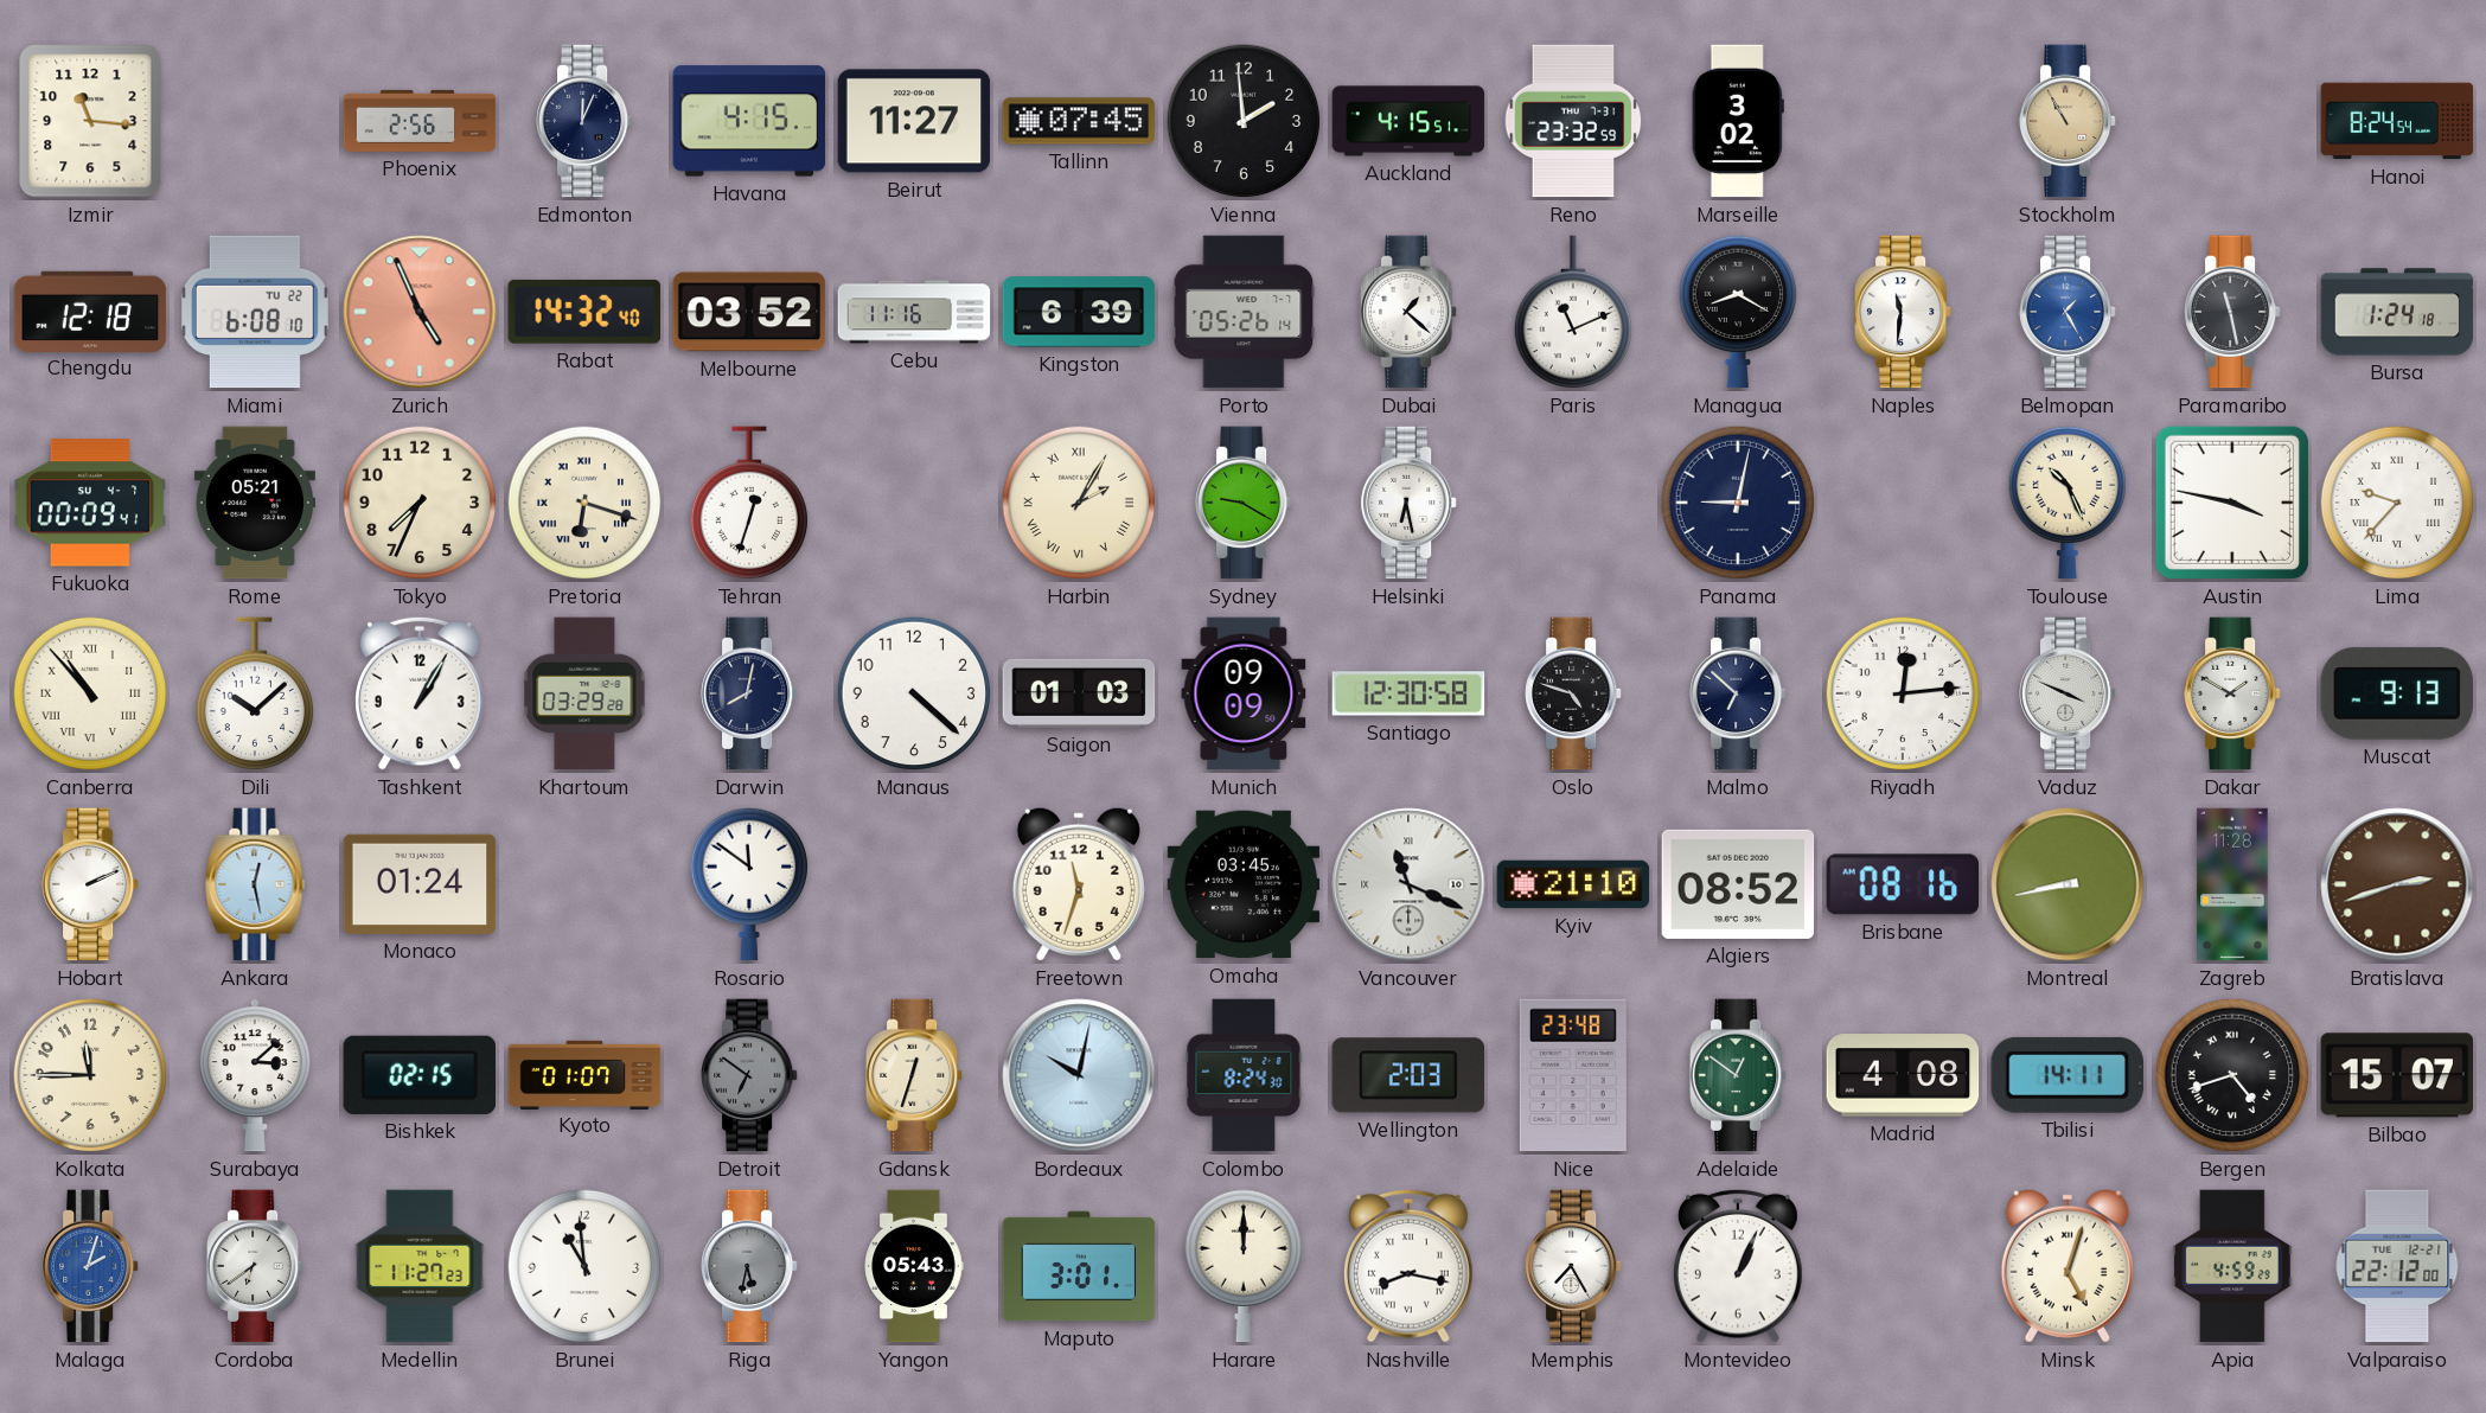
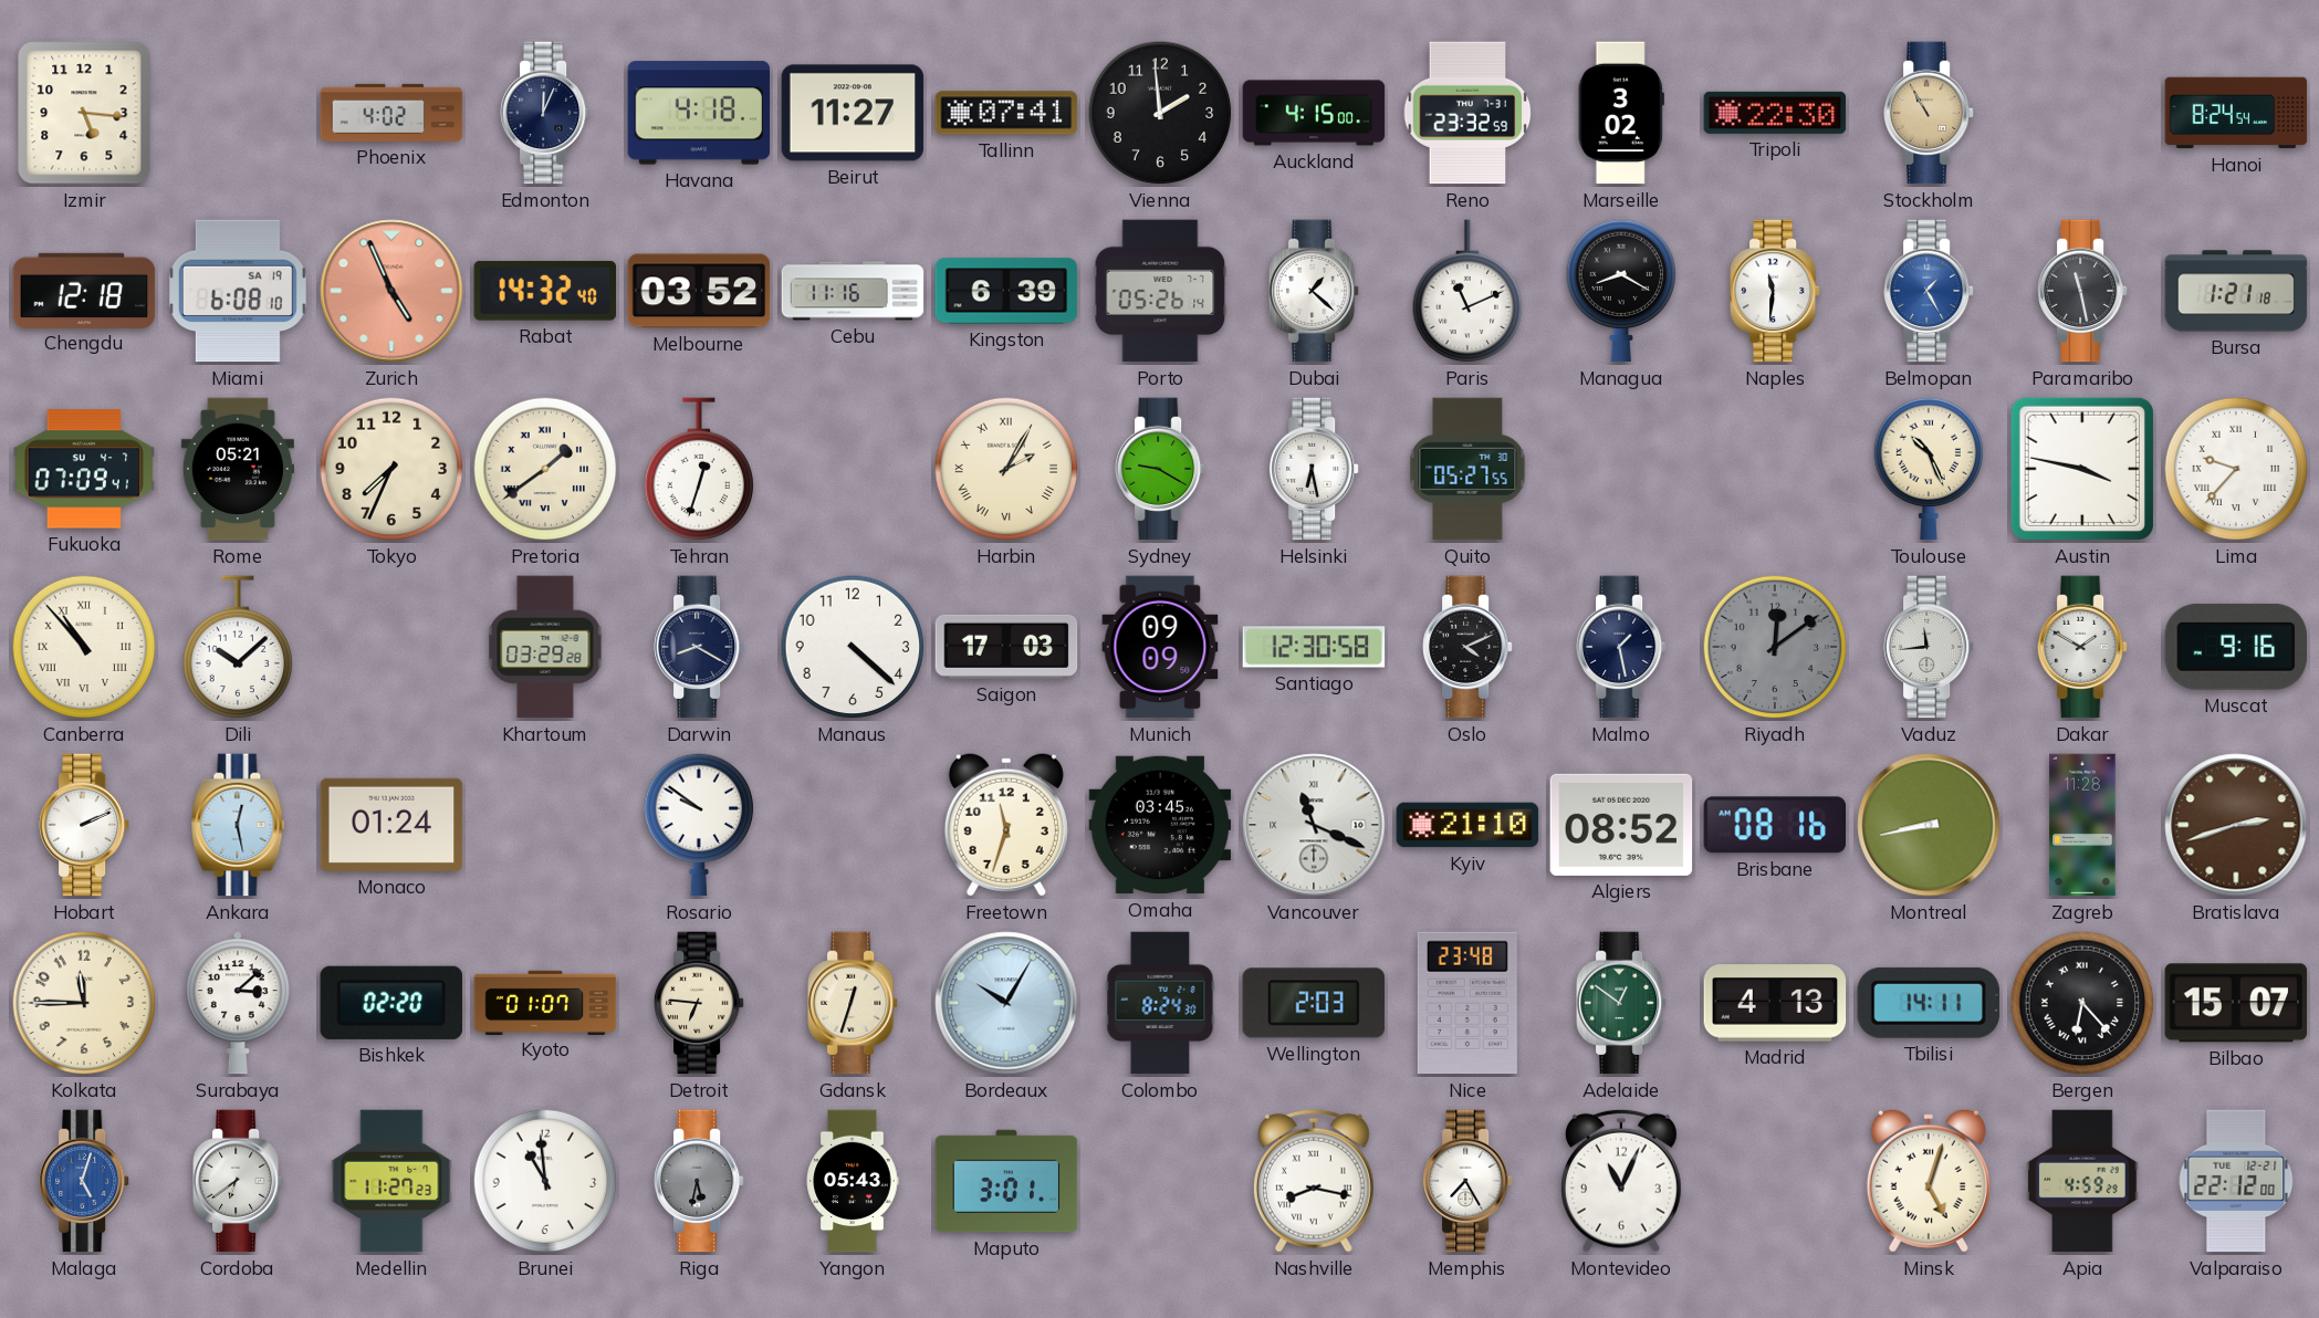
Izmir: 11:16 -> 5:16 (84, 113)
Phoenix: 2:56 -> 4:02 (391, 113)
Havana: 4:15 -> 4:18 (699, 113)
Tallinn: 07:45 -> 07:41 (1006, 113)
Auckland: 4:15:51 -> 4:15:00 (1314, 113)
Tripoli: none -> 22:30 (1775, 113)
Miami date: TU 22 -> SA 19 (238, 291)
Bursa: 1:24 -> 1:21 (2236, 291)
Fukuoka: 00:09 -> 07:09 (84, 469)
Pretoria: 6:18 -> 1:39 (545, 469)
Quito: none -> 05:27 (1467, 469)
Panama: 9:02 -> none (1738, 503)
Tashkent: 1:05 -> none (421, 693)
Darwin: 8:02 -> 8:20 (700, 647)
Saigon: 01:03 -> 17:03 (1006, 647)
Oslo: 4:48 -> 4:11 (1469, 647)
Malmo: 6:52 -> 1:28 (1622, 647)
Riyadh: 12:14 -> 12:09 (1775, 647)
Riyadh dial: white -> grey (1775, 647)
Vaduz: 3:49 -> 11:44 (1930, 647)
Muscat: 9:13 -> 9:16 (2236, 647)
Rosario: 11:51 -> 9:51 (699, 825)
Bishkek: 02:15 -> 02:20 (391, 1003)
Detroit: 6:51 -> 6:46 (700, 1003)
Detroit dial: grey -> cream (700, 1003)
Bordeaux: 10:02 -> 10:05 (1006, 1003)
Madrid: 4:08 -> 4:13 (1775, 1003)
Bergen: 4:42 -> 6:23 (2082, 1003)
Malaga: 2:03 -> 5:03 (85, 1181)
Harare: 12:00 -> none (1244, 1266)
Montevideo: 1:04 -> 11:04 (1622, 1181)
